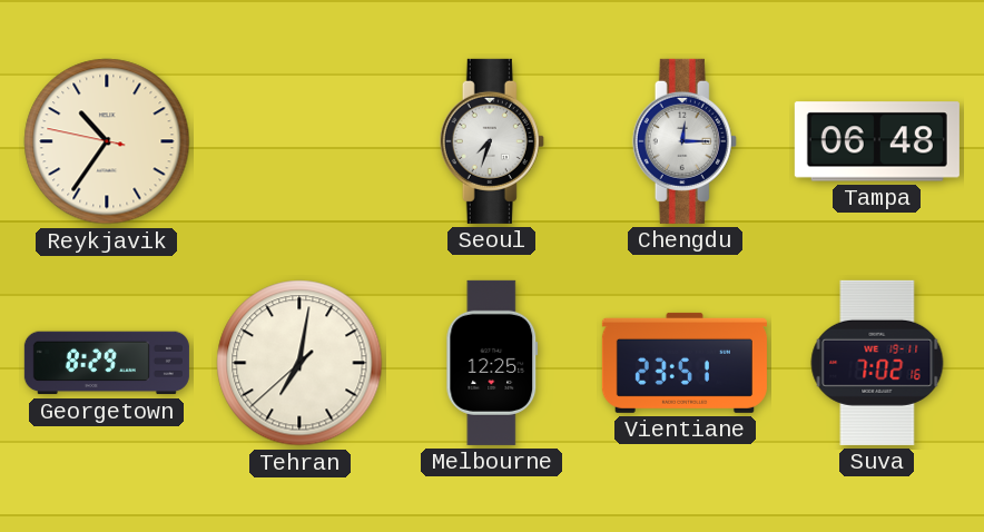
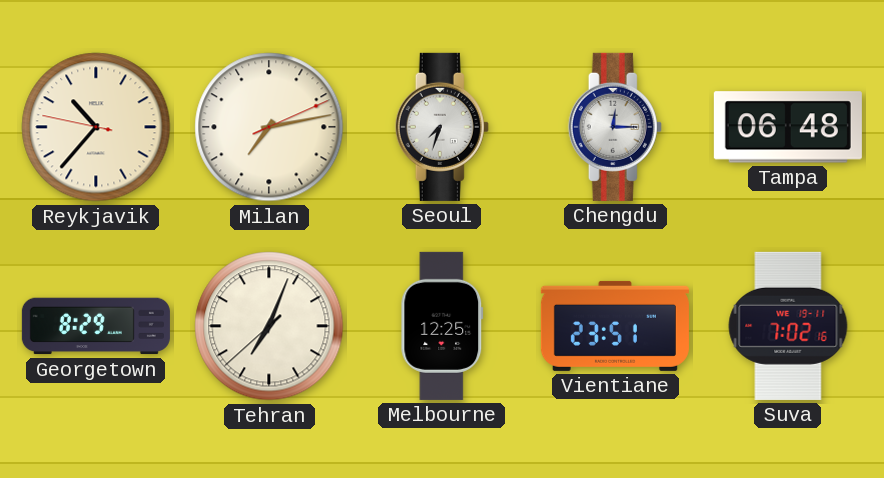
Reykjavik: 10:35 -> 10:36 (96, 127)
Milan: none -> 7:13 (269, 127)
Tehran: 7:01 -> 7:03 (269, 326)
